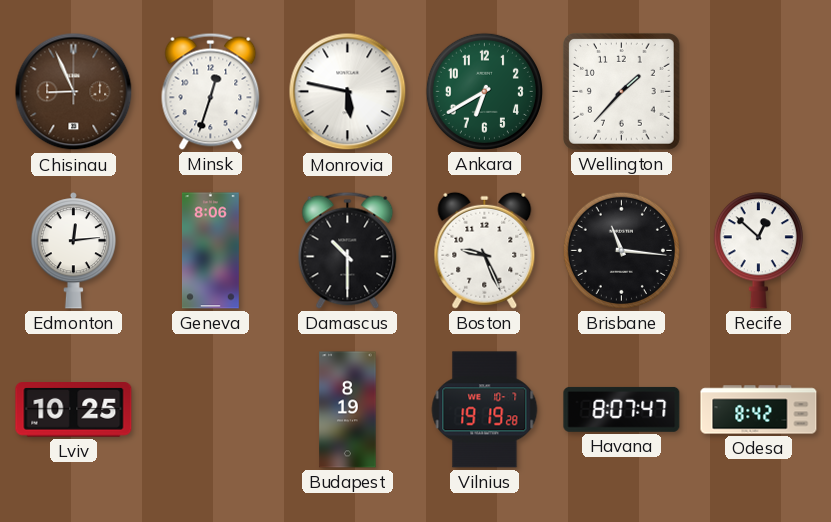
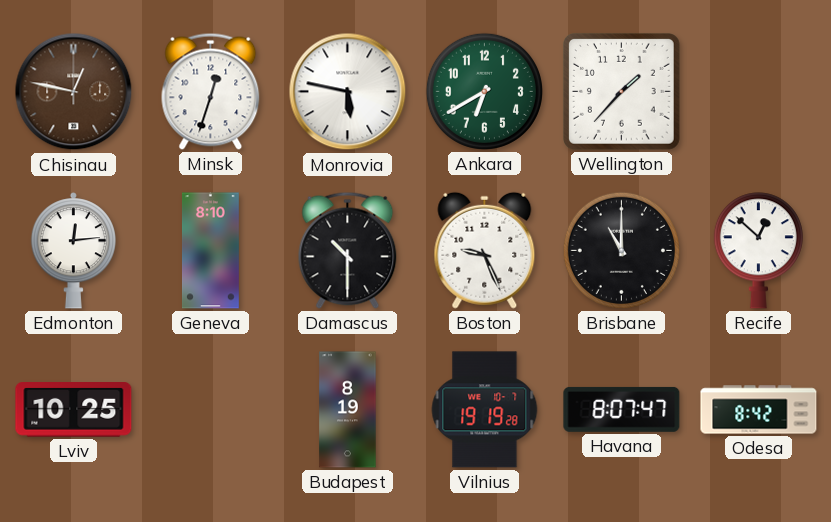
Chisinau: 8:56 -> 12:47 (74, 92)
Geneva: 8:06 -> 8:10 (211, 251)
Brisbane: 11:16 -> 11:00 (621, 250)
